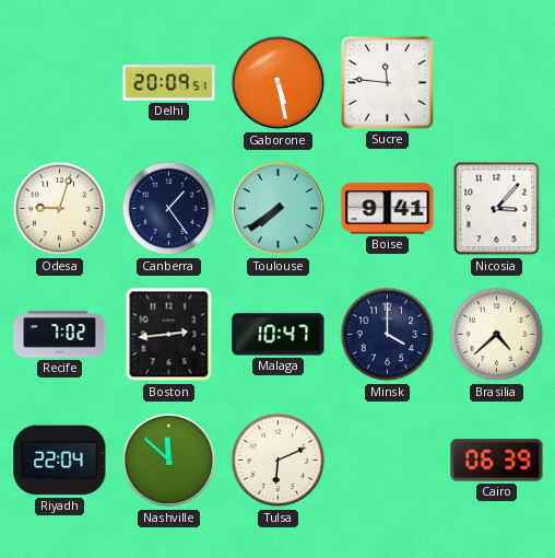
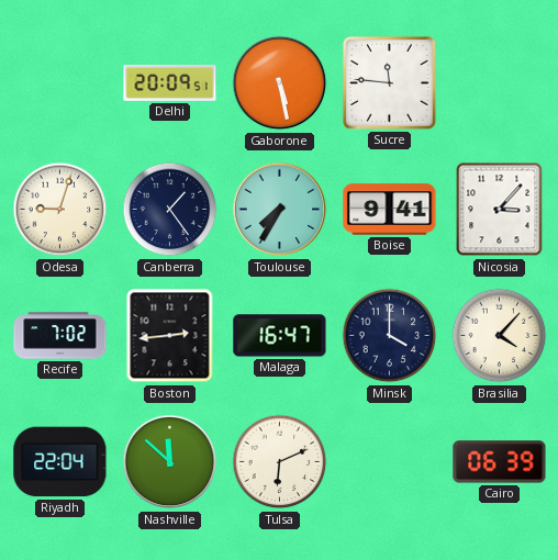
Toulouse: 7:39 -> 7:35 (280, 210)
Malaga: 10:47 -> 16:47 (280, 336)
Brasilia: 4:38 -> 4:07 (500, 336)
